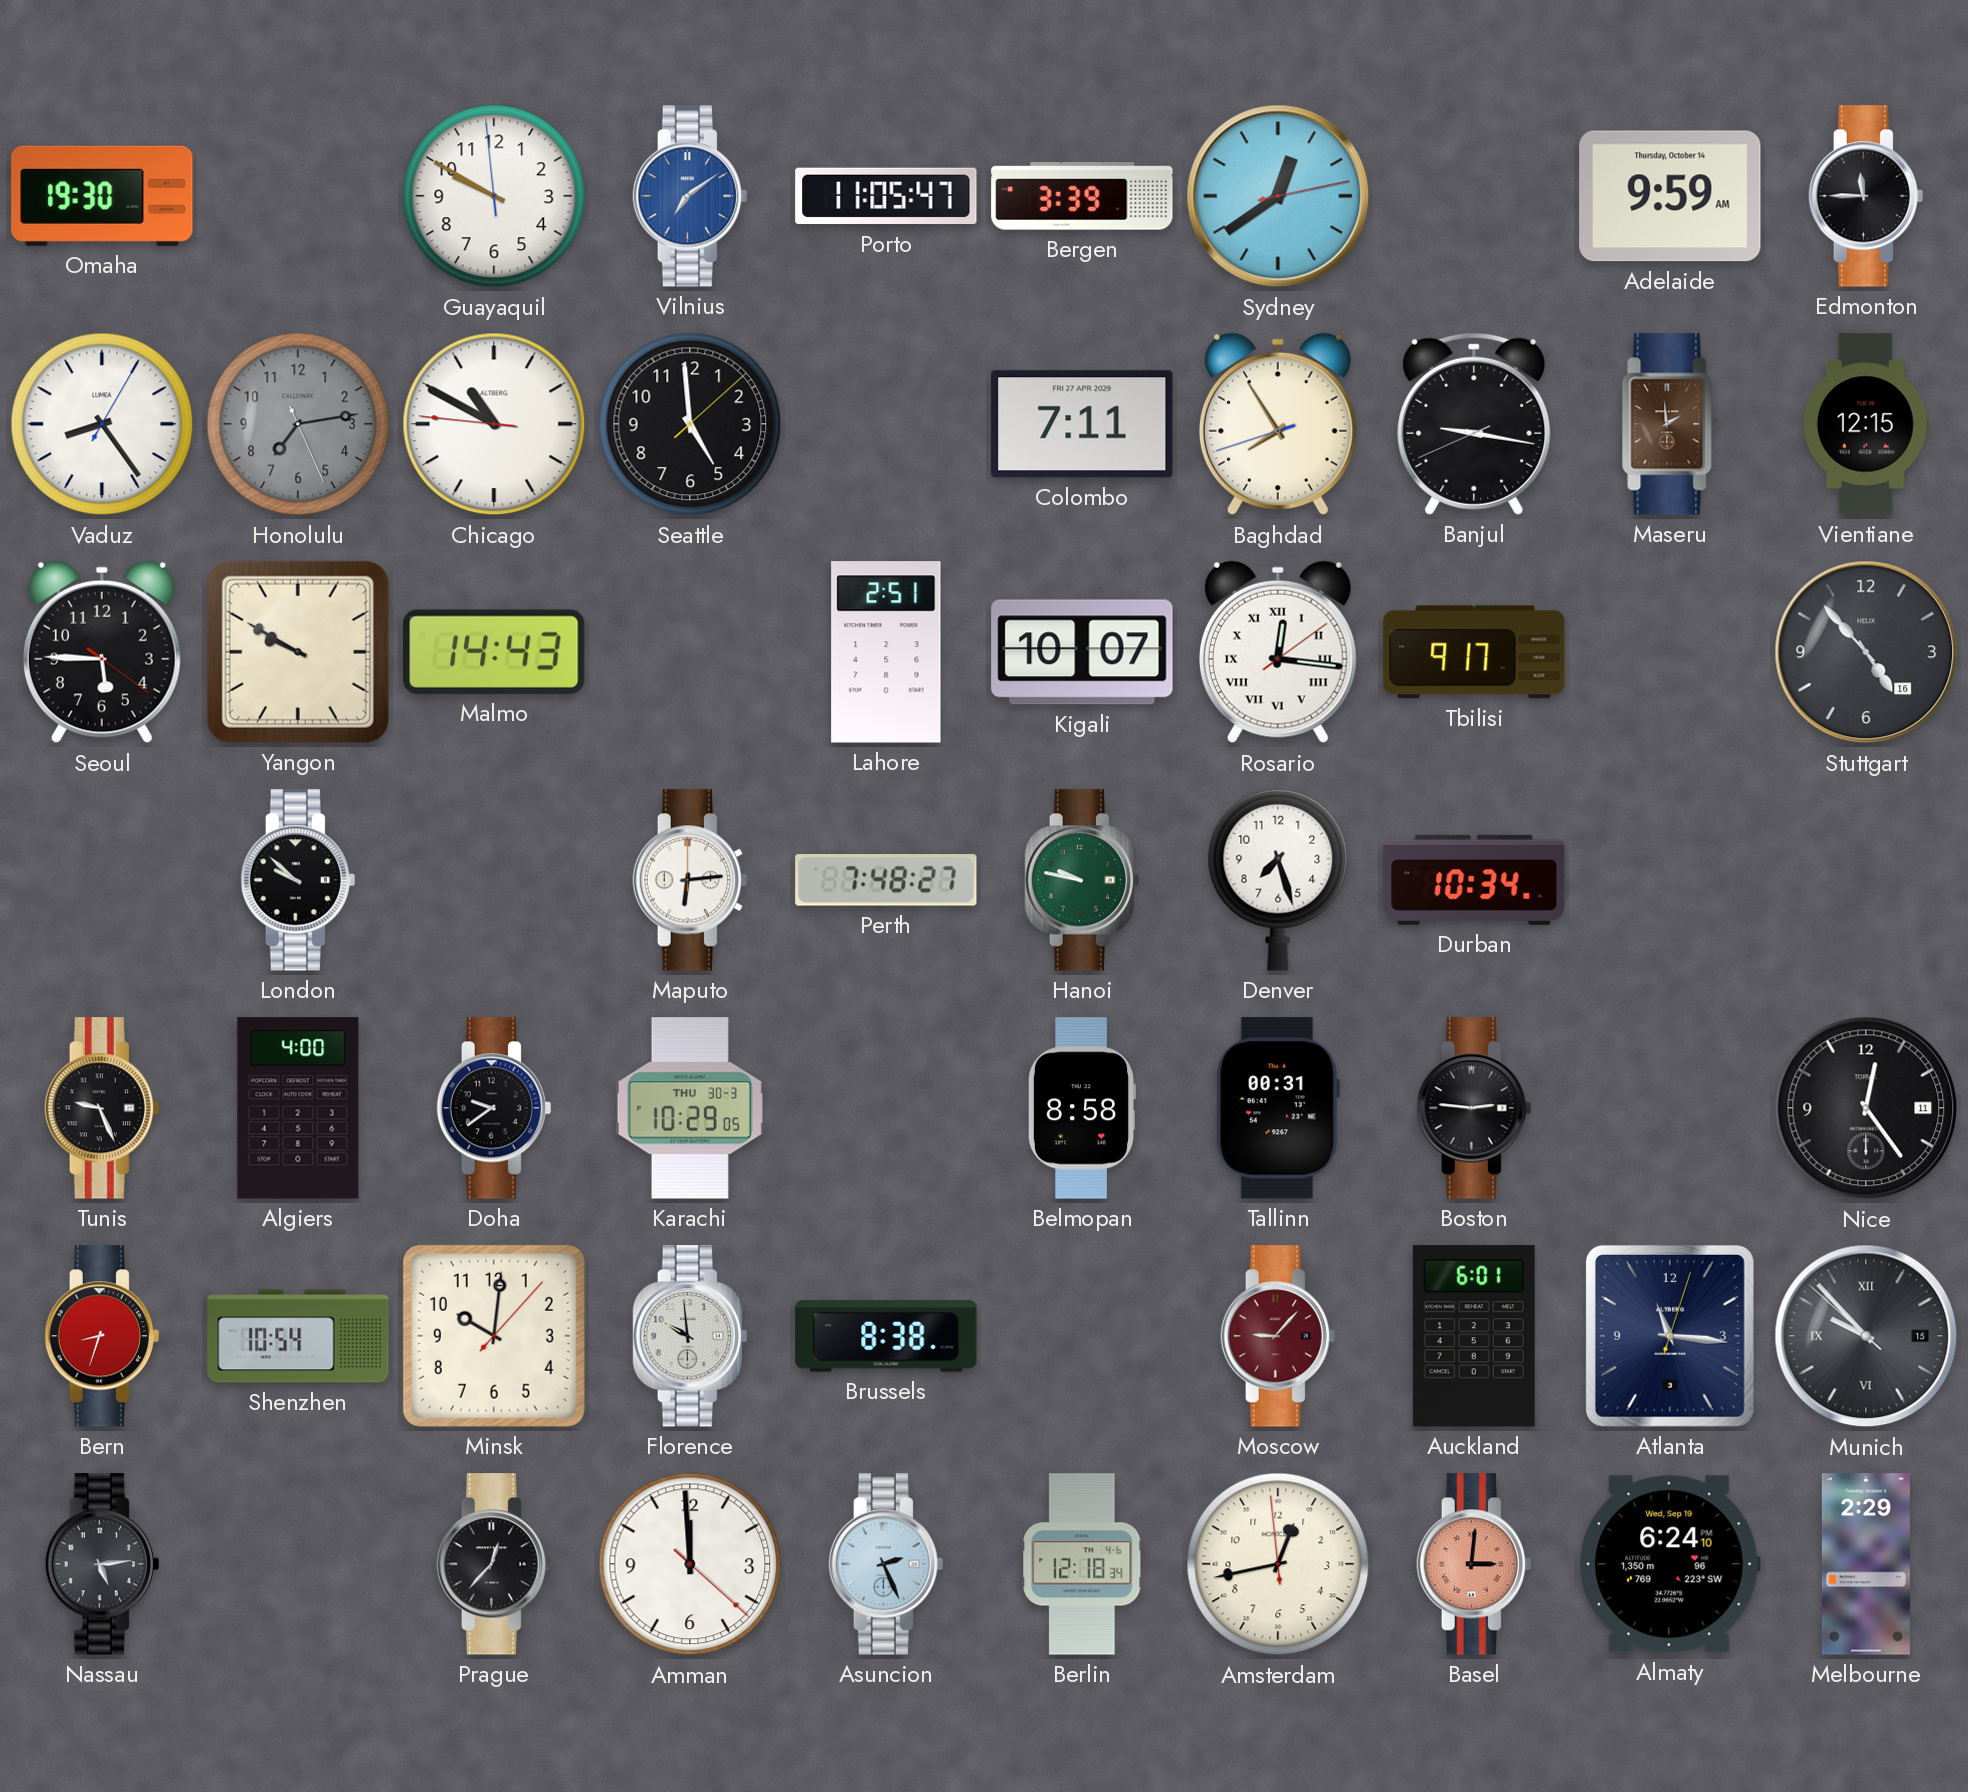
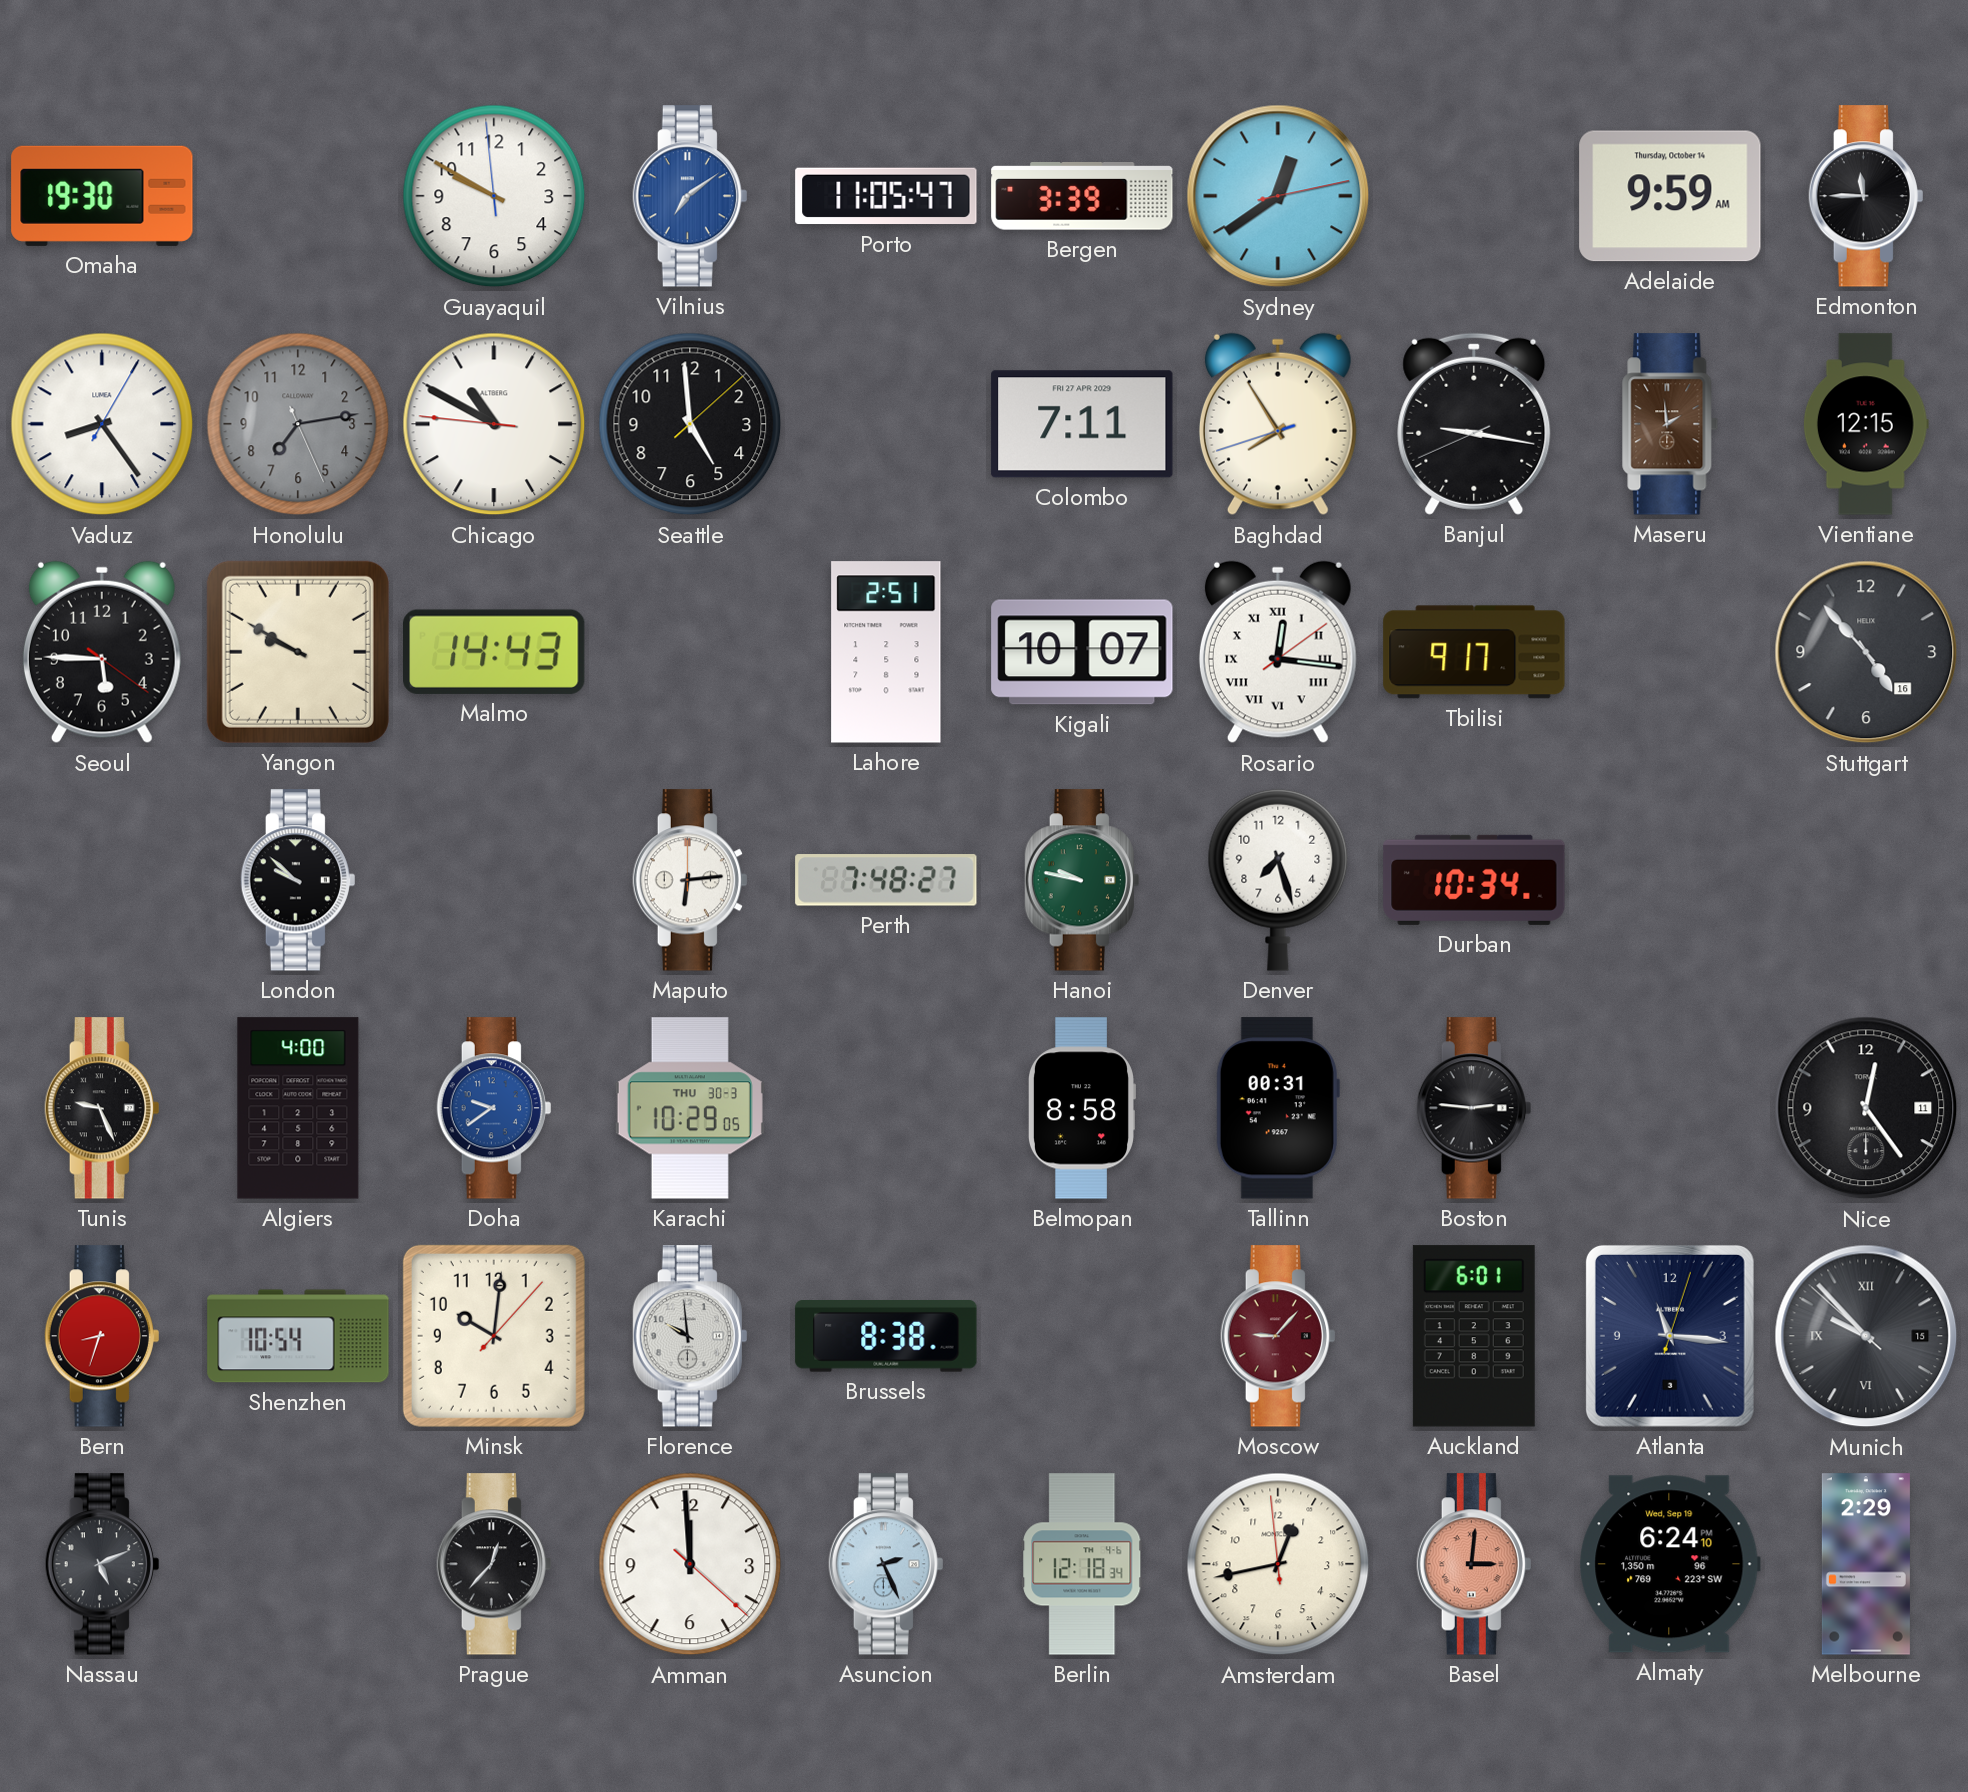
Doha dial: black -> blue (494, 1108)
Nassau: 5:14 -> 5:11 (102, 1564)
